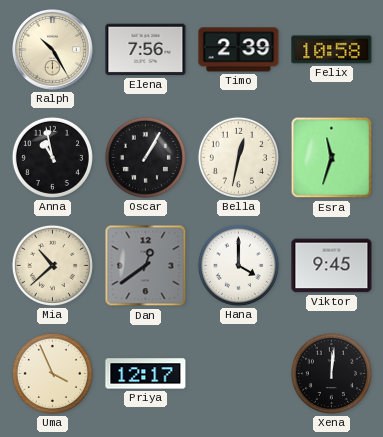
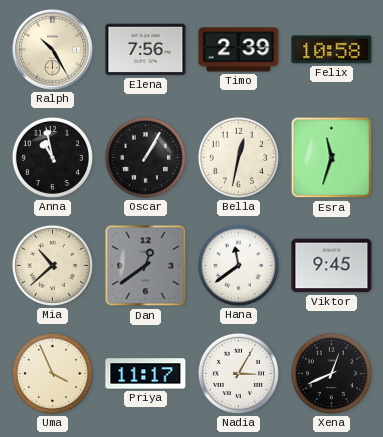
Hana: 4:00 -> 11:39 (238, 265)
Priya: 12:17 -> 11:17 (146, 374)
Nadia: none -> 3:05 (238, 373)
Xena: 12:01 -> 12:41 (331, 373)
